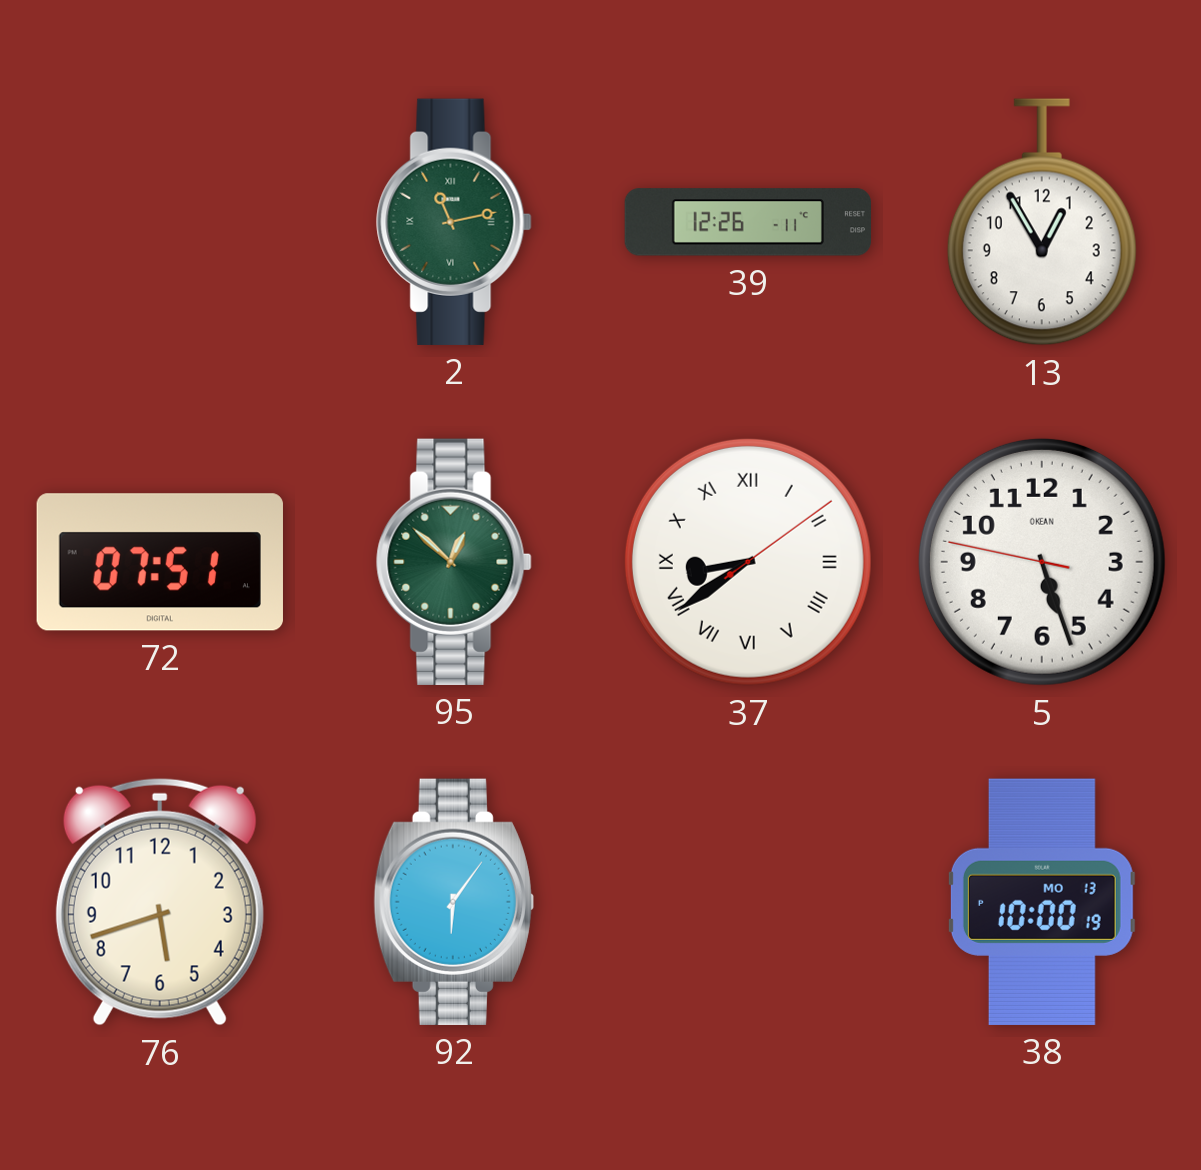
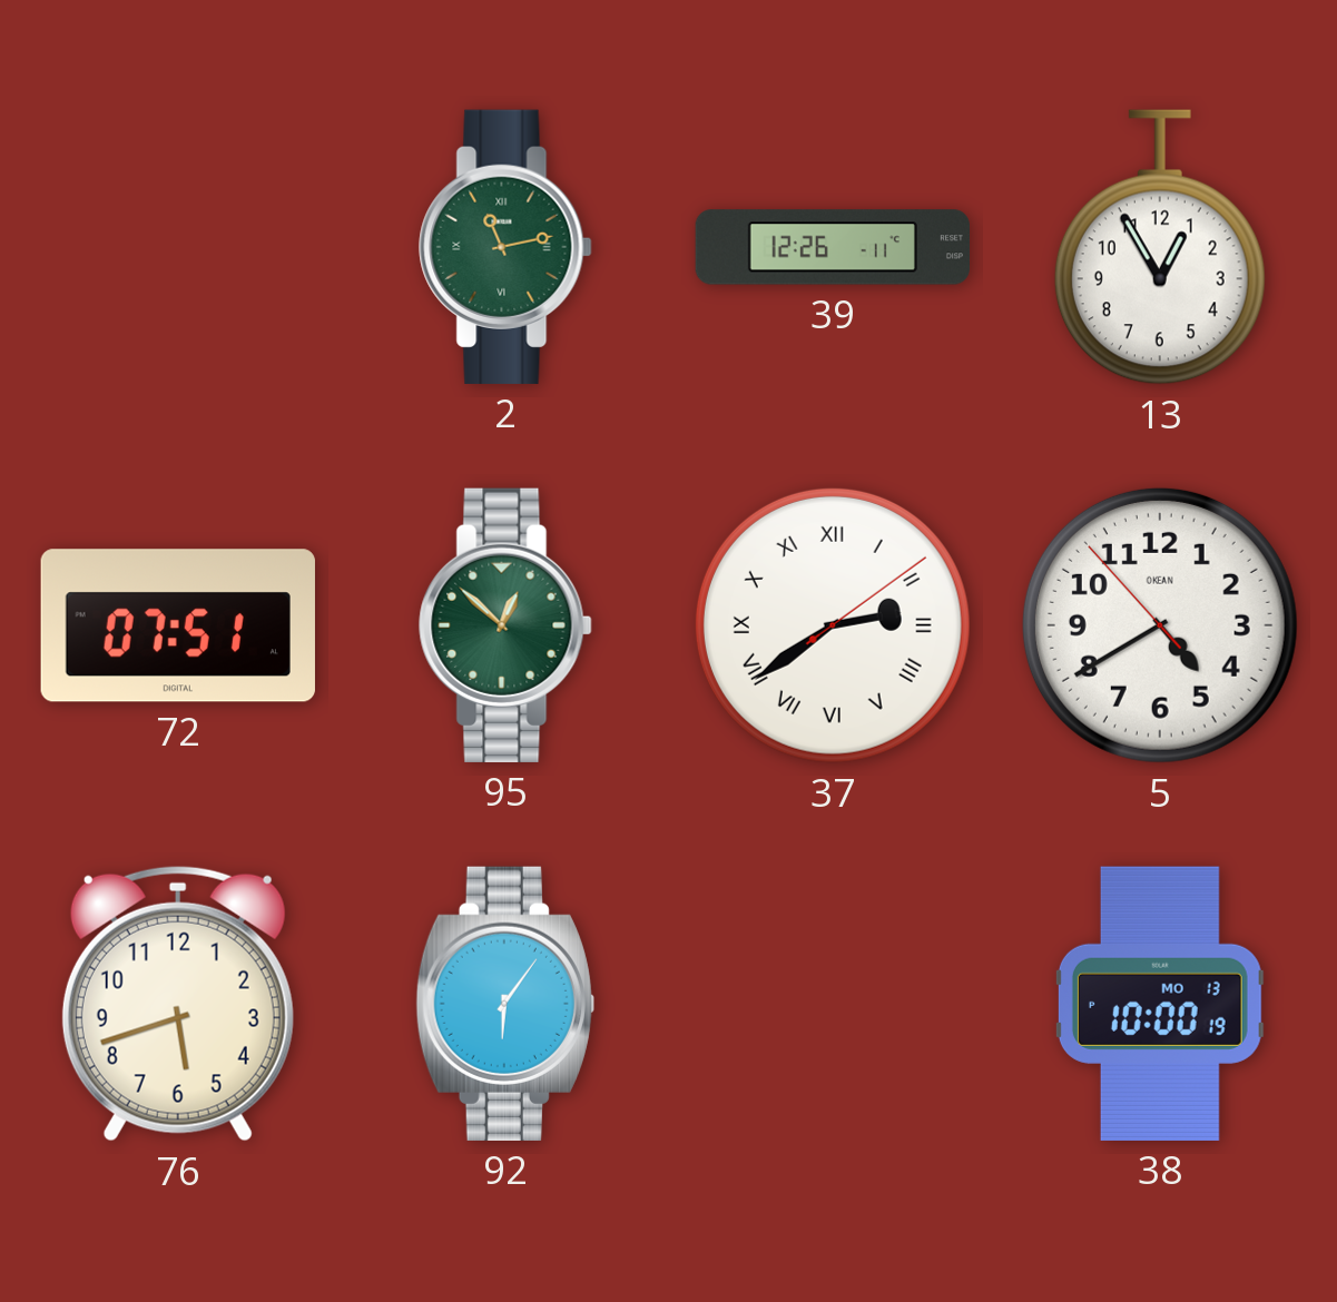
37: 8:39 -> 2:39 (833, 625)
5: 5:26 -> 4:39 (1160, 625)
